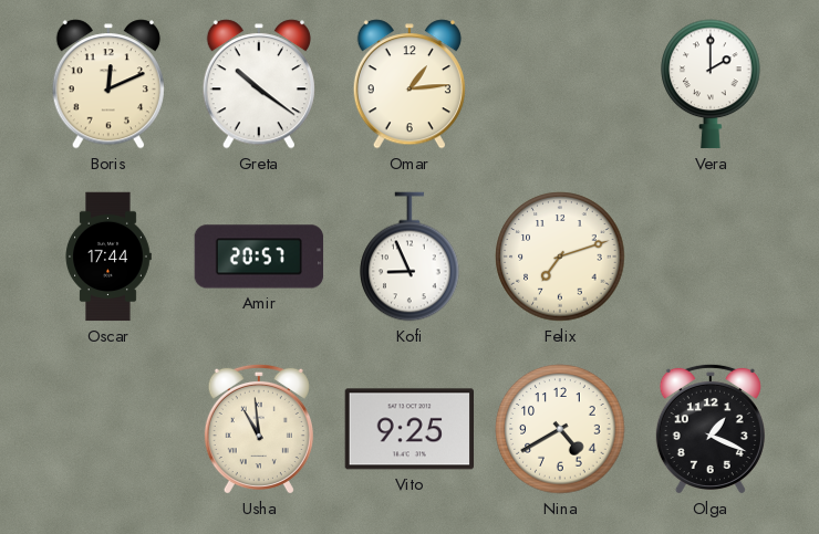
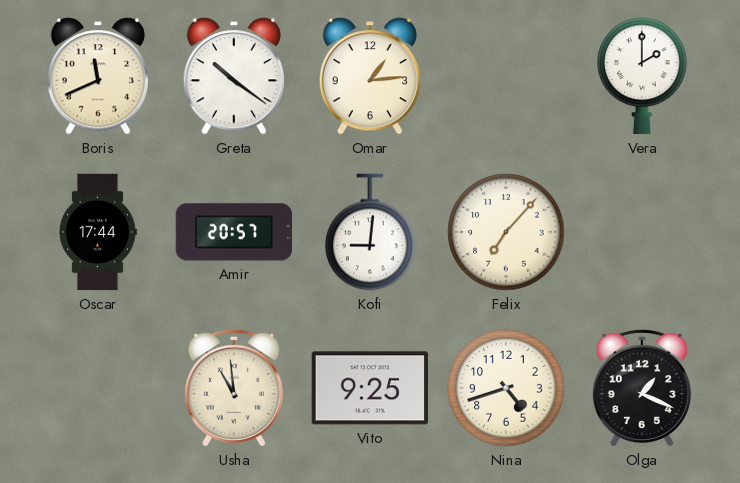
Boris: 12:11 -> 11:41 (98, 76)
Kofi: 8:56 -> 9:01 (370, 232)
Felix: 7:12 -> 7:07 (506, 232)
Nina: 4:40 -> 4:42 (506, 388)
